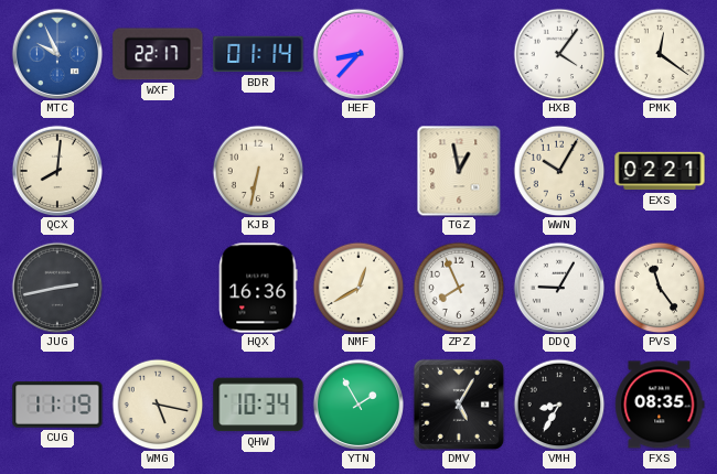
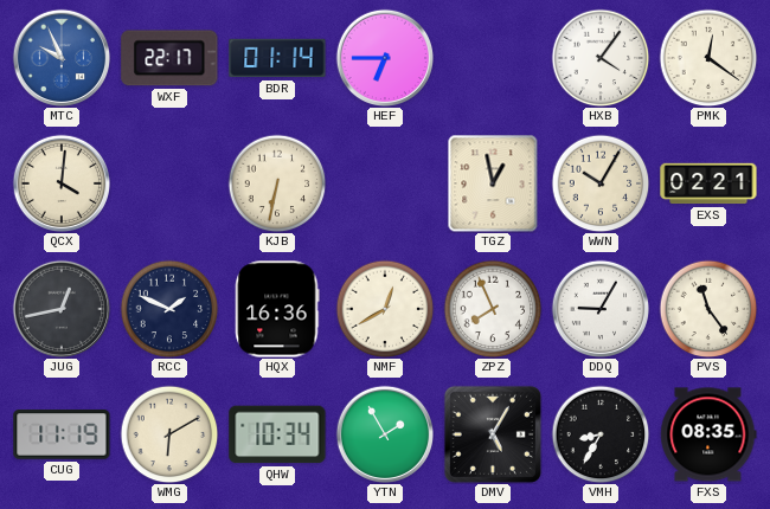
HEF: 8:37 -> 6:45 (384, 57)
QCX: 8:01 -> 4:01 (60, 182)
JUG: 2:43 -> 12:43 (60, 308)
RCC: none -> 1:49 (169, 309)
WMG: 5:17 -> 6:10 (169, 434)
